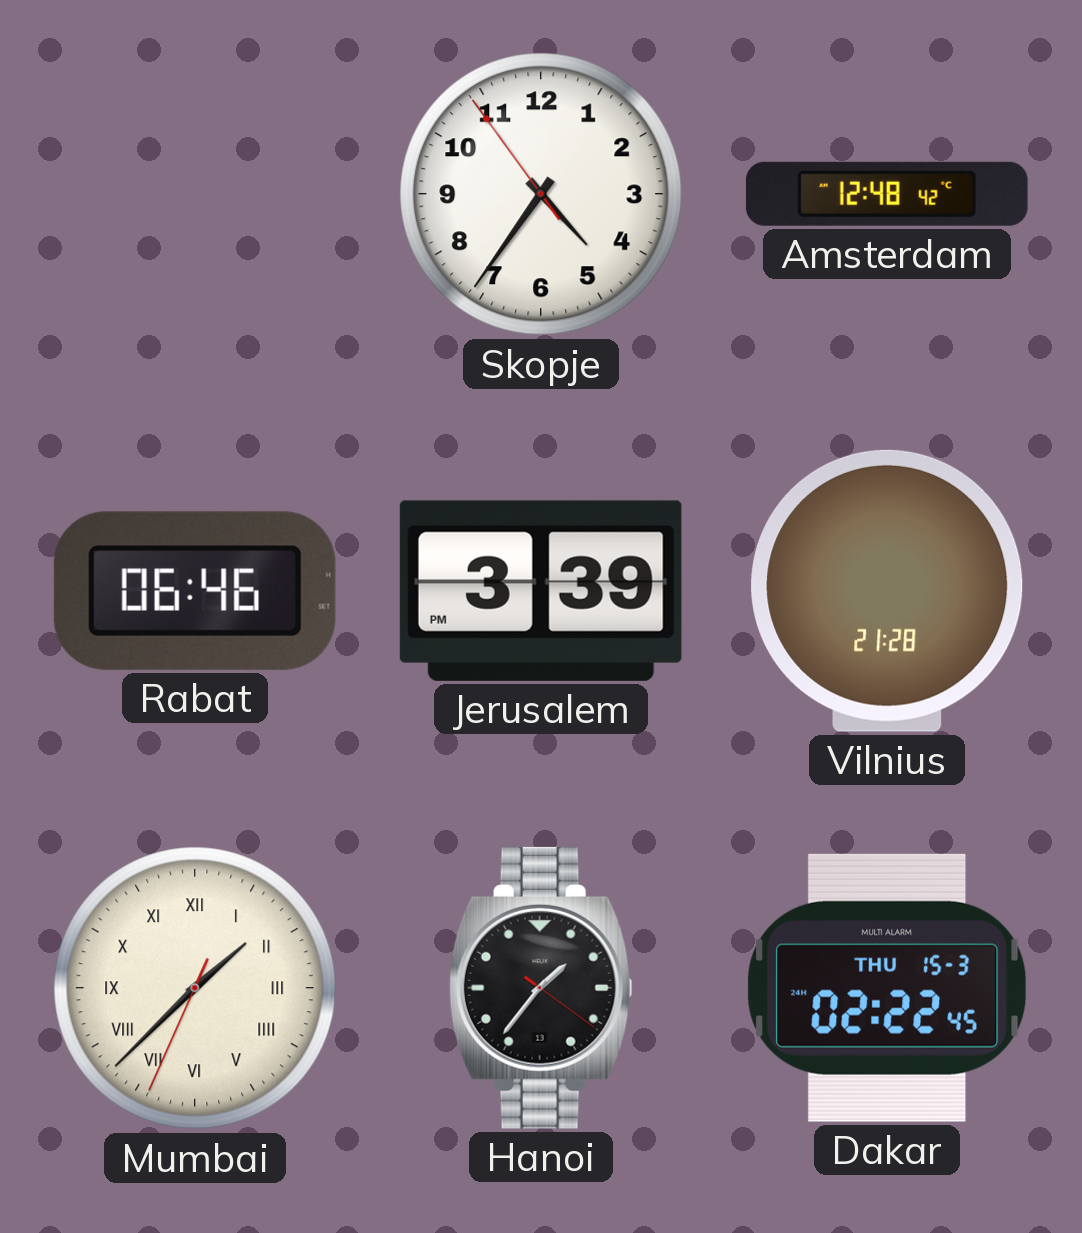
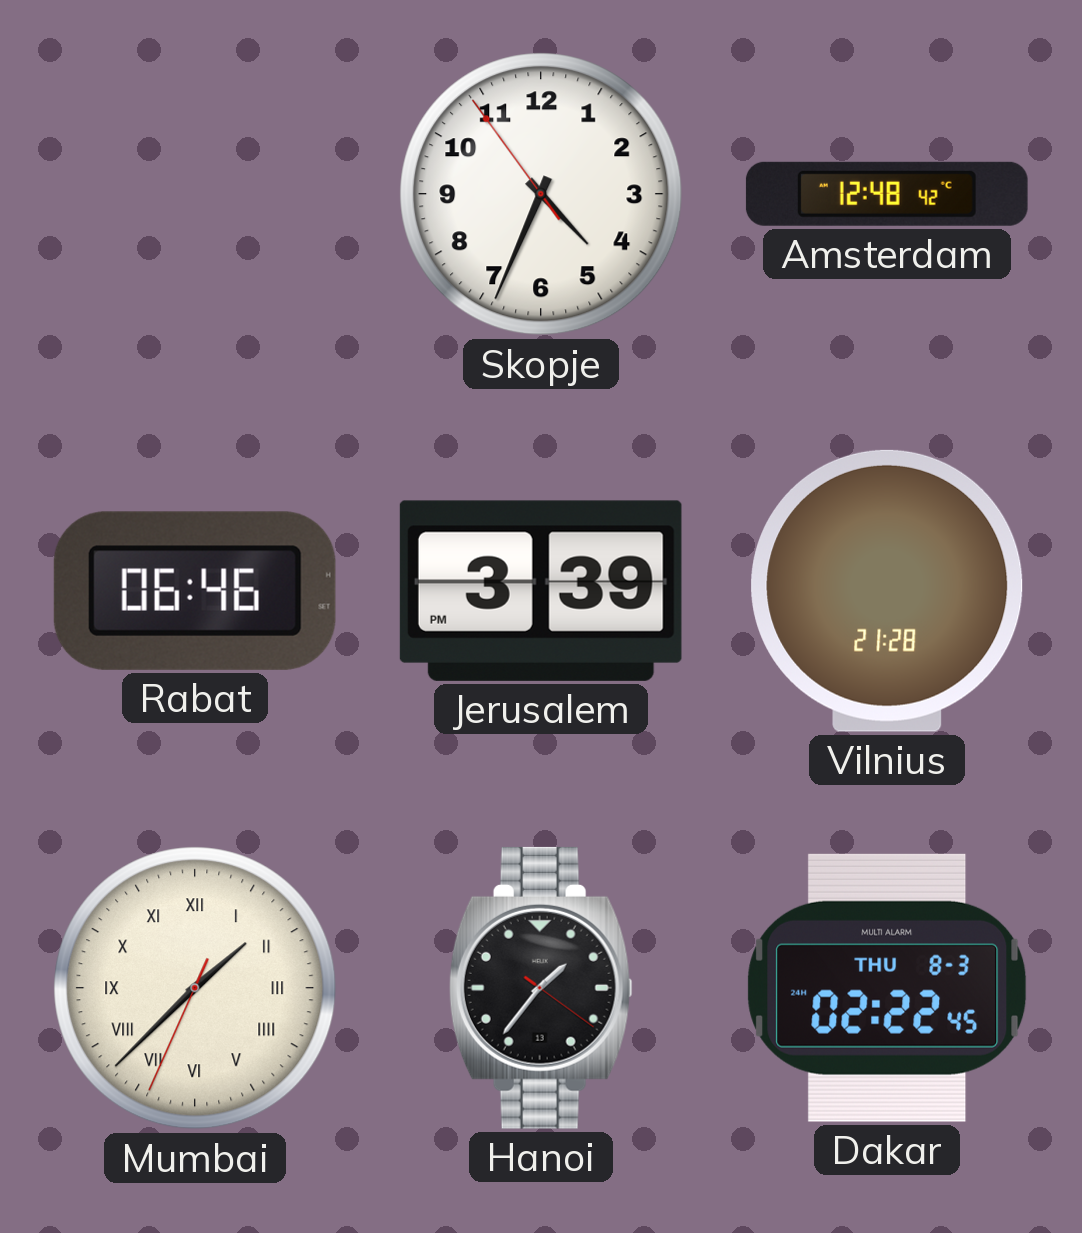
Skopje: 4:35 -> 4:33 (541, 194)
Dakar date: THU 15-3 -> THU 8-3 (887, 988)
